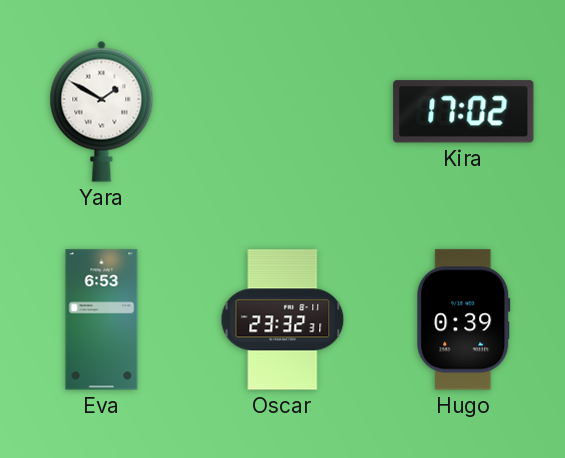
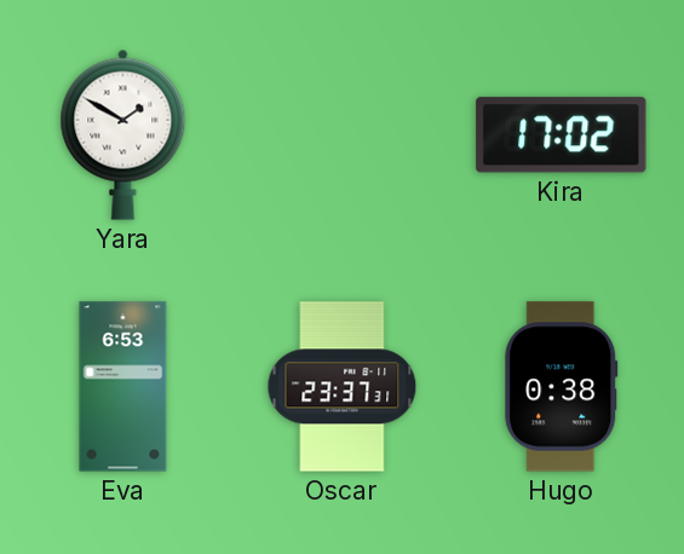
Oscar: 23:32 -> 23:37 (343, 387)
Hugo: 0:39 -> 0:38 (562, 387)
